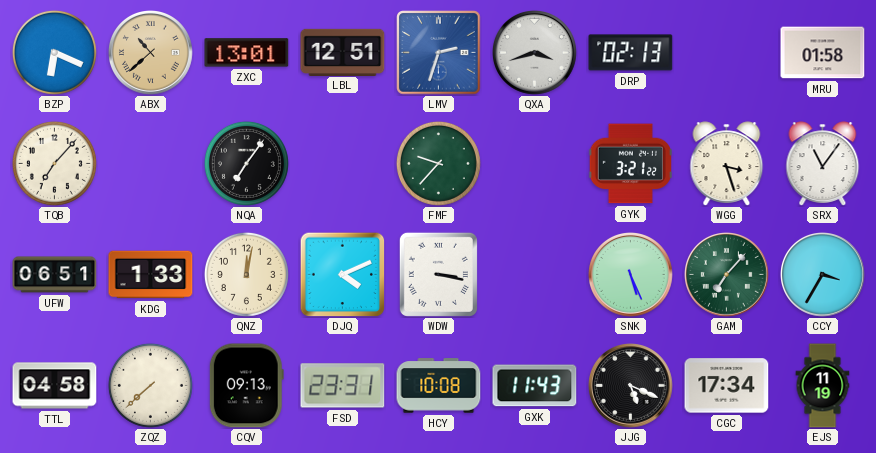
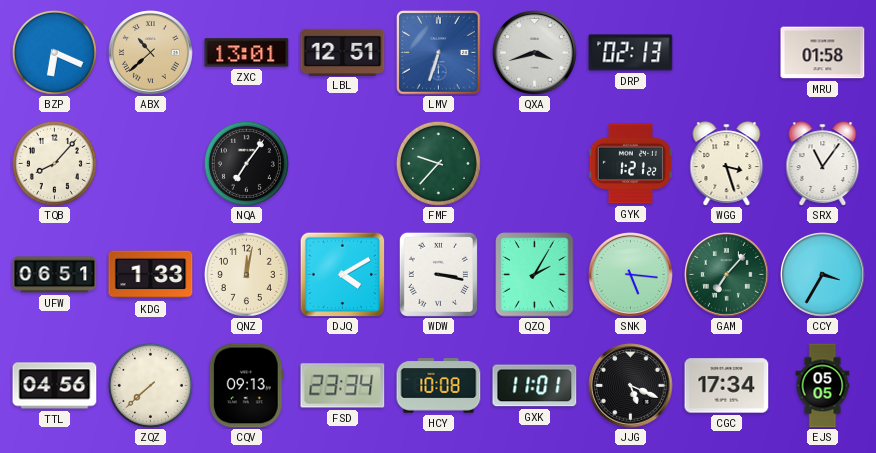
LMV: 2:33 -> 6:33 (439, 53)
TQB: 7:07 -> 8:07 (54, 163)
GYK: 3:21 -> 1:21 (630, 164)
DJQ: 4:11 -> 4:10 (342, 274)
QZQ: none -> 2:05 (535, 275)
SNK: 5:26 -> 5:16 (631, 275)
TTL: 04:58 -> 04:56 (55, 386)
FSD: 23:31 -> 23:34 (343, 386)
GXK: 11:43 -> 11:01 (535, 386)
EJS: 11:19 -> 05:05 (823, 386)
